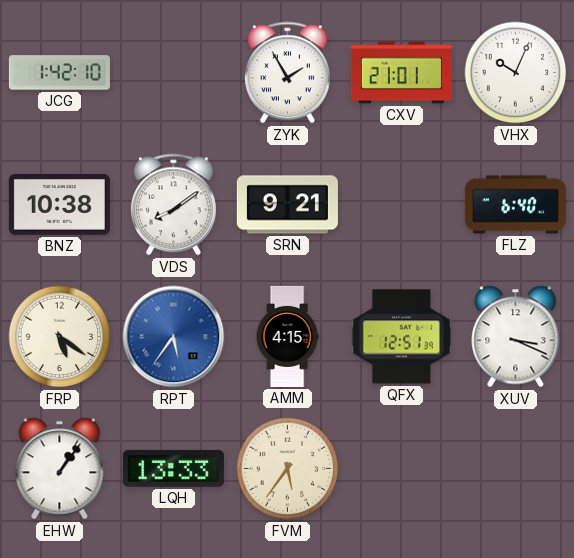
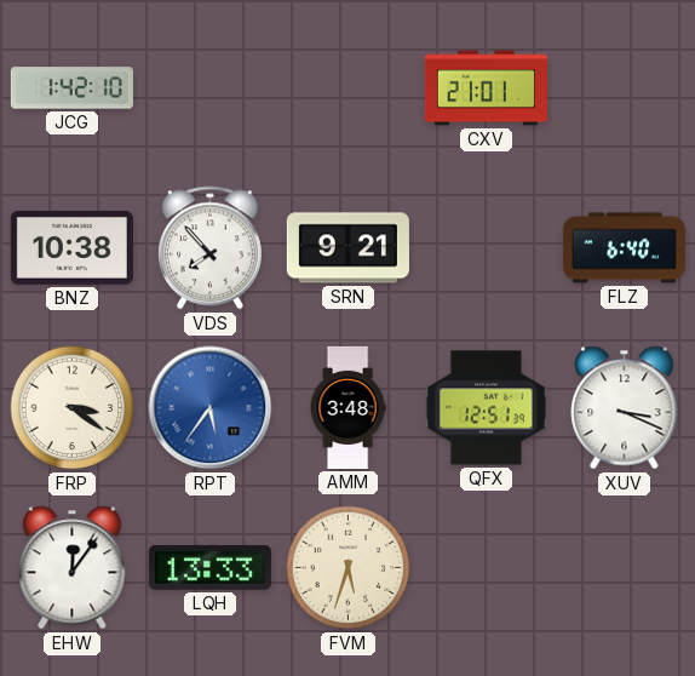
ZYK: 1:55 -> none (287, 73)
VHX: 10:04 -> none (516, 73)
VDS: 8:09 -> 7:53 (209, 248)
FRP: 5:21 -> 3:21 (73, 408)
AMM: 4:15 -> 3:48 (347, 407)
EHW: 1:06 -> 12:06 (73, 568)
FVM: 5:36 -> 5:33 (349, 568)
